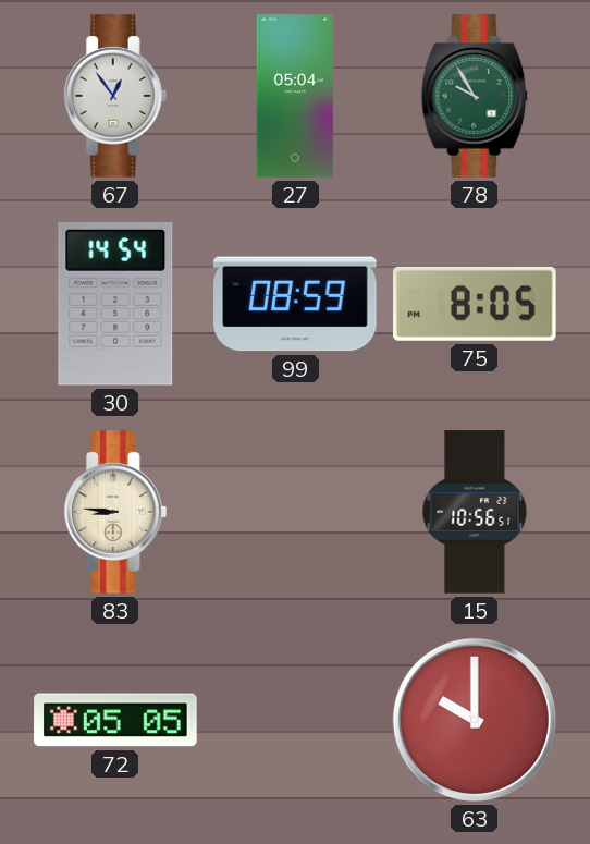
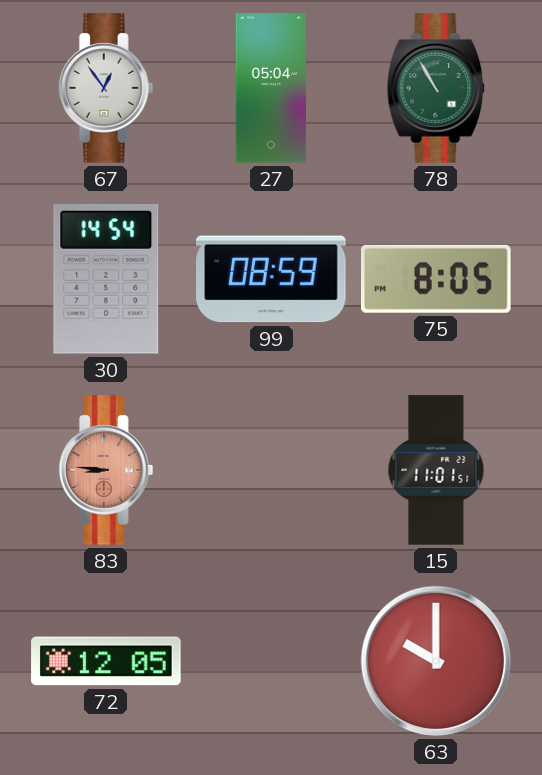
78: 9:55 -> 10:55 (436, 88)
83 dial: cream -> salmon (106, 470)
15: 10:56 -> 11:01 (436, 470)
72: 05:05 -> 12:05 (106, 661)
